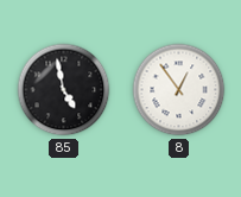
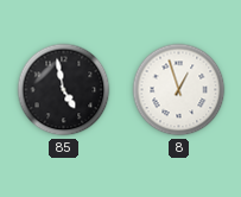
8: 12:54 -> 12:57 (179, 90)
